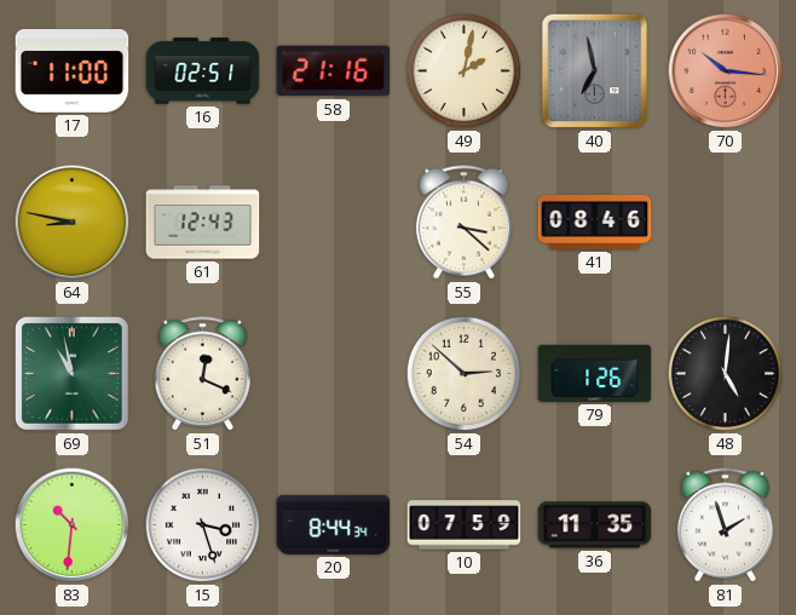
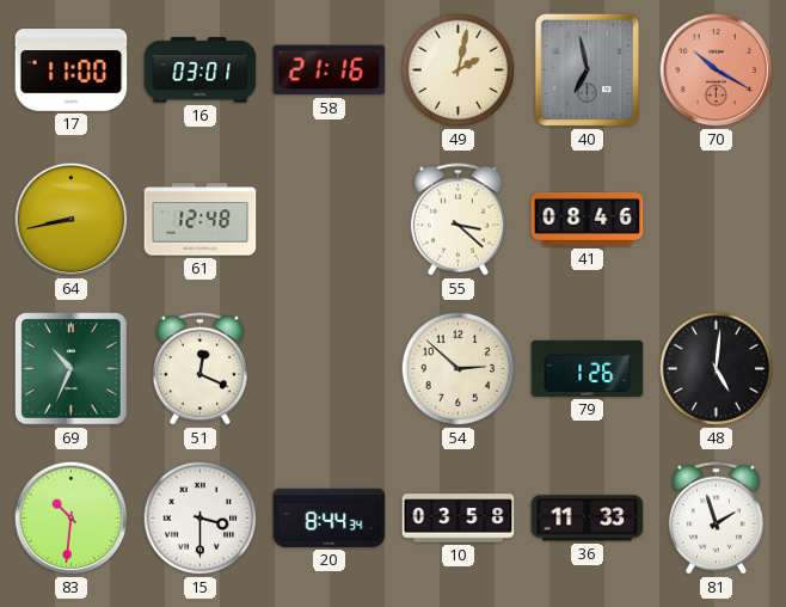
16: 02:51 -> 03:01 (201, 70)
70: 10:16 -> 10:20 (717, 70)
64: 8:47 -> 8:43 (72, 220)
61: 12:43 -> 12:48 (201, 220)
69: 10:58 -> 10:34 (72, 369)
15: 3:27 -> 3:30 (201, 519)
10: 07:59 -> 03:58 (459, 519)
36: 11:35 -> 11:33 (588, 519)
